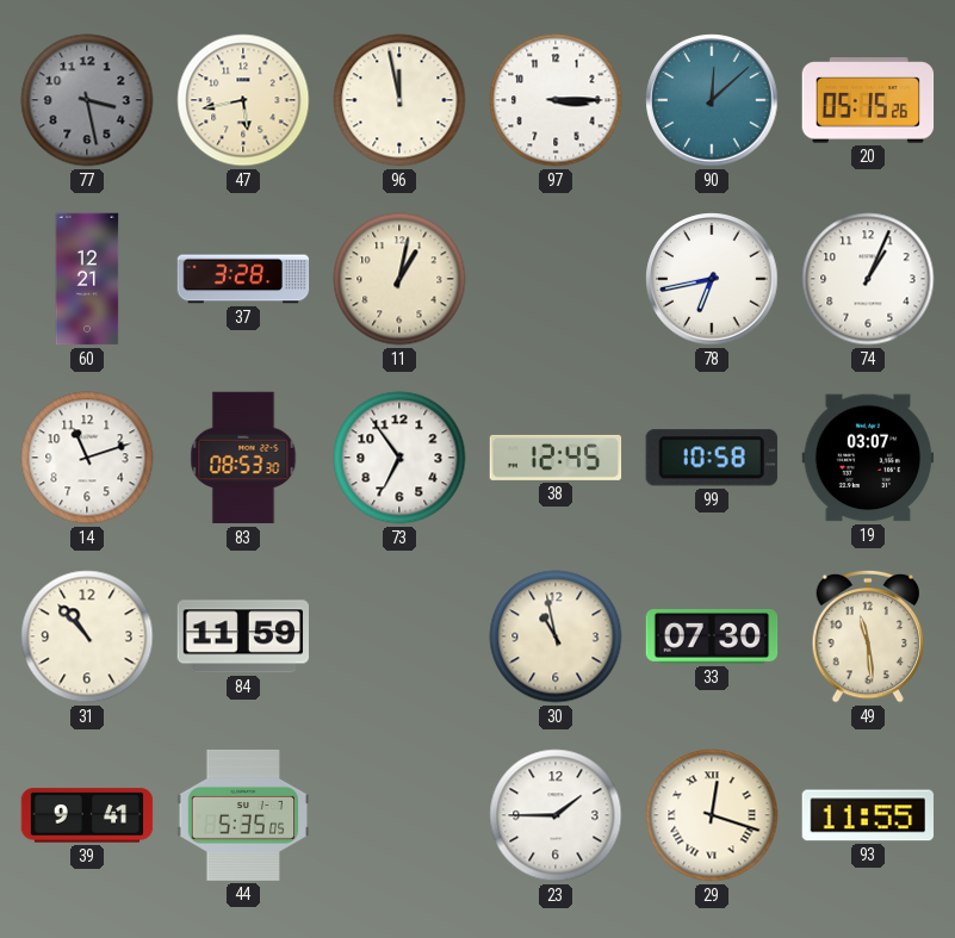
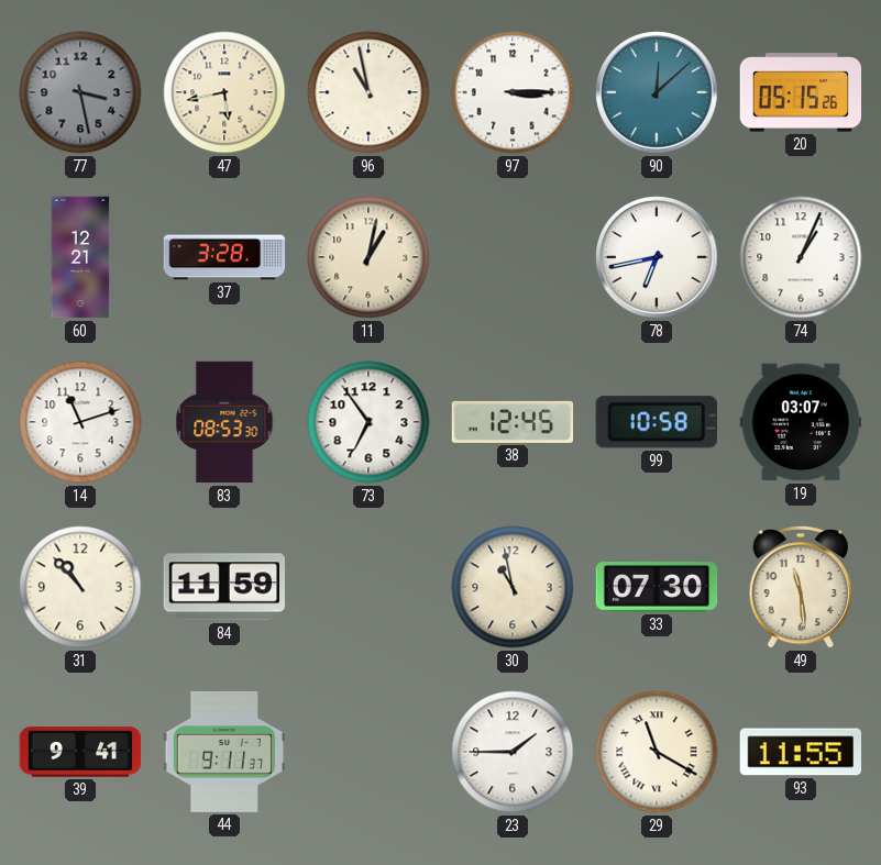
96: 11:58 -> 10:58 (368, 92)
44: 5:35 -> 9:11 (224, 752)
29: 12:18 -> 11:20 (657, 752)
